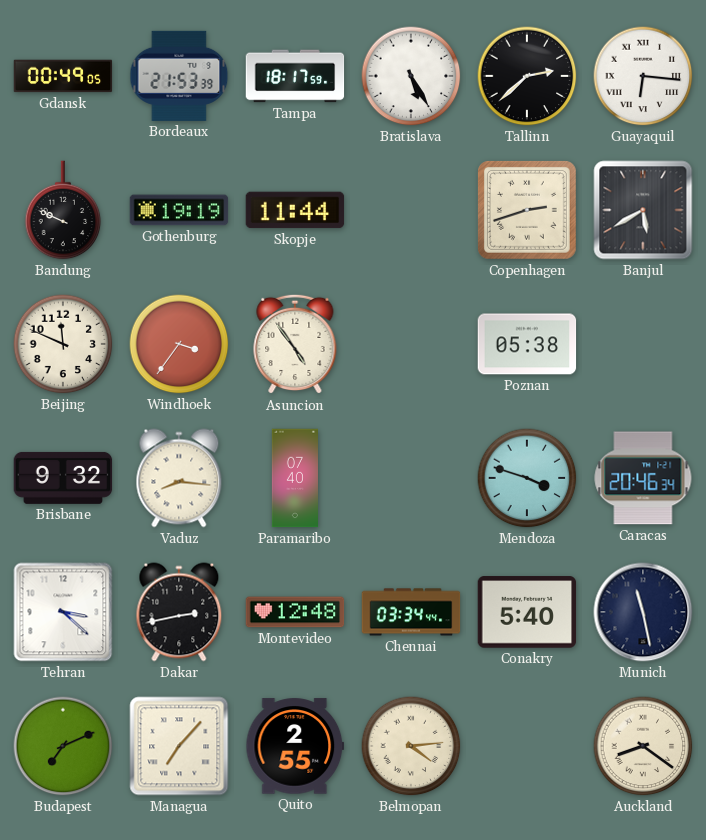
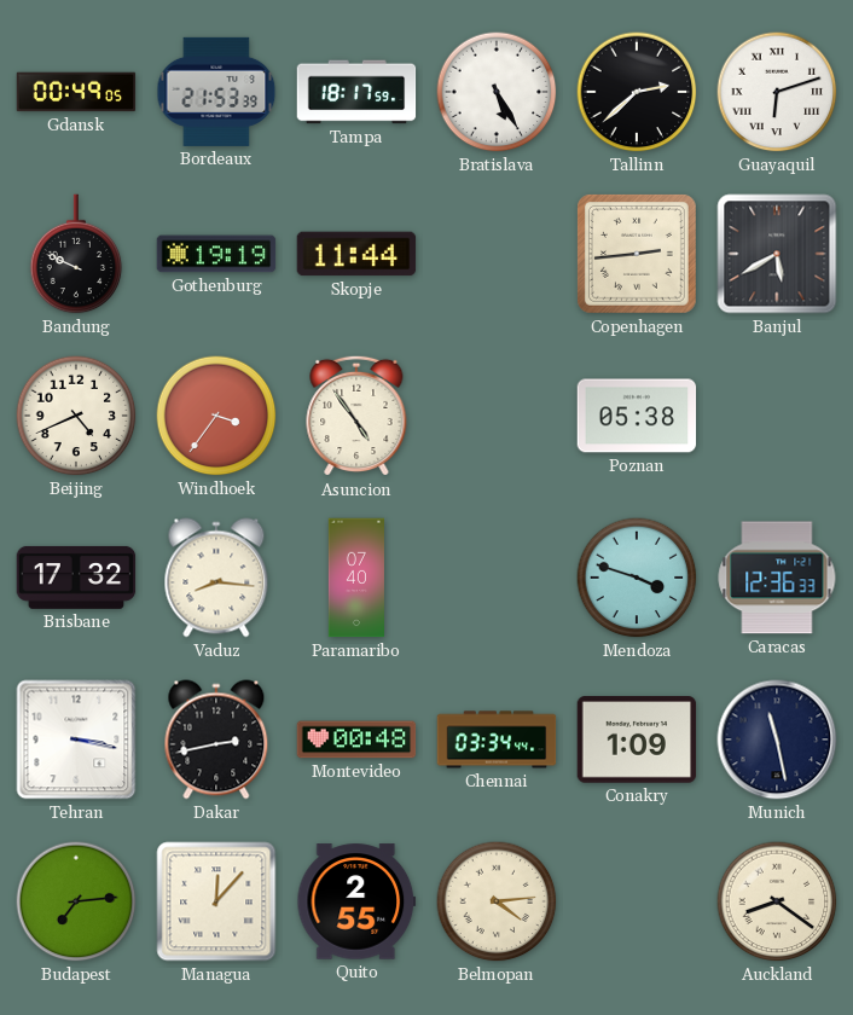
Guayaquil: 6:16 -> 6:12 (777, 92)
Copenhagen: 2:42 -> 2:44 (637, 254)
Beijing: 11:49 -> 4:41 (76, 416)
Brisbane: 9:32 -> 17:32 (76, 578)
Caracas: 20:46 -> 12:36 (777, 578)
Tehran: 3:22 -> 3:17 (76, 739)
Montevideo: 12:48 -> 00:48 (356, 739)
Conakry: 5:40 -> 1:09 (637, 739)
Budapest: 7:11 -> 7:14 (76, 901)
Managua: 7:07 -> 12:07 (216, 901)
